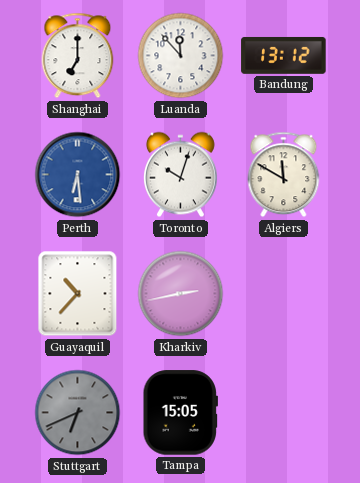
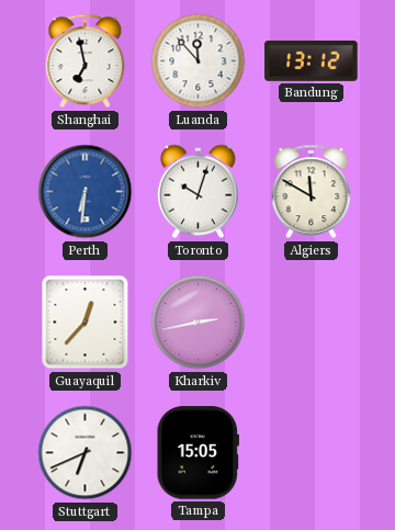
Shanghai: 7:00 -> 6:58 (86, 61)
Perth: 6:29 -> 6:31 (86, 192)
Guayaquil: 10:37 -> 12:37 (86, 323)
Stuttgart dial: grey -> white (86, 453)
